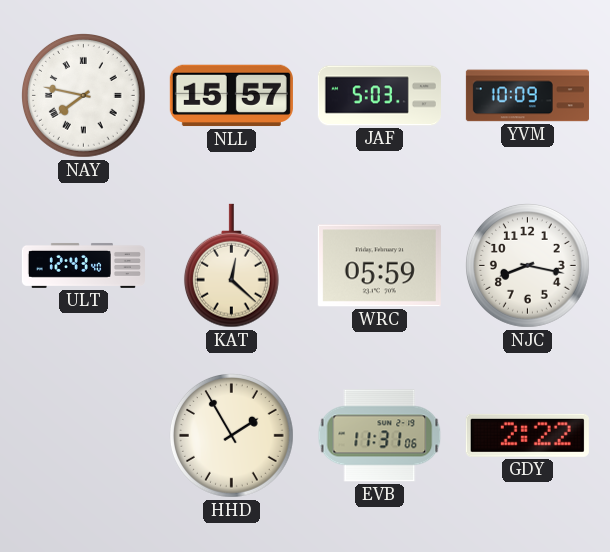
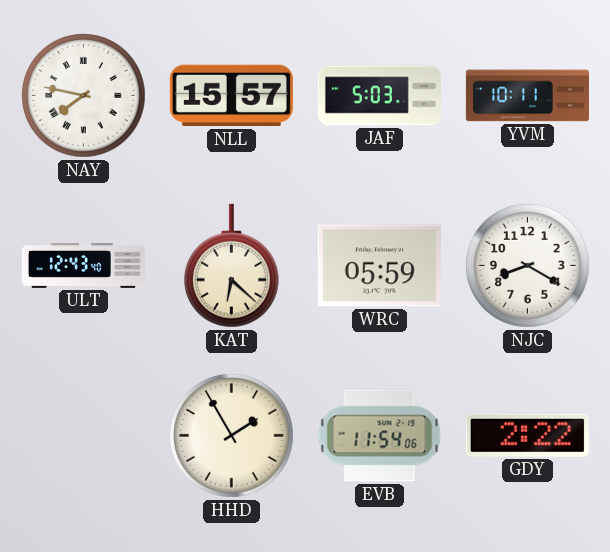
YVM: 10:09 -> 10:11 (527, 96)
KAT: 12:22 -> 6:22 (231, 266)
NJC: 8:17 -> 8:20 (528, 266)
EVB: 11:31 -> 11:54 (380, 436)
